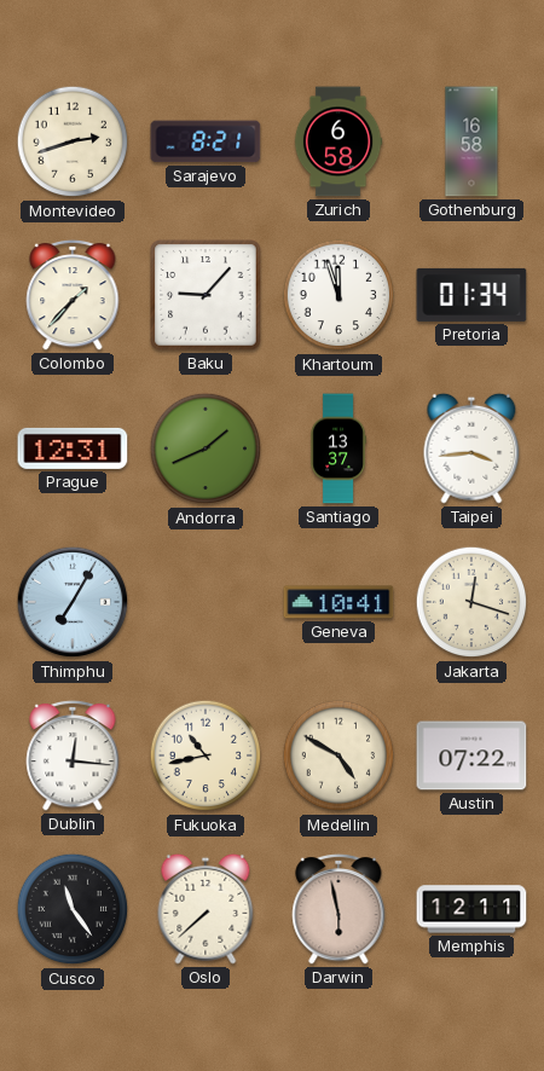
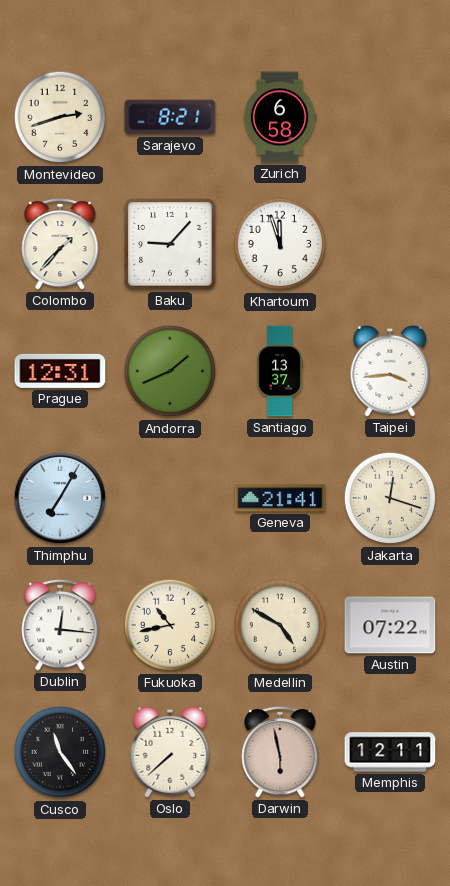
Gothenburg: 16:58 -> none (471, 141)
Pretoria: 01:34 -> none (471, 295)
Geneva: 10:41 -> 21:41 (280, 498)
